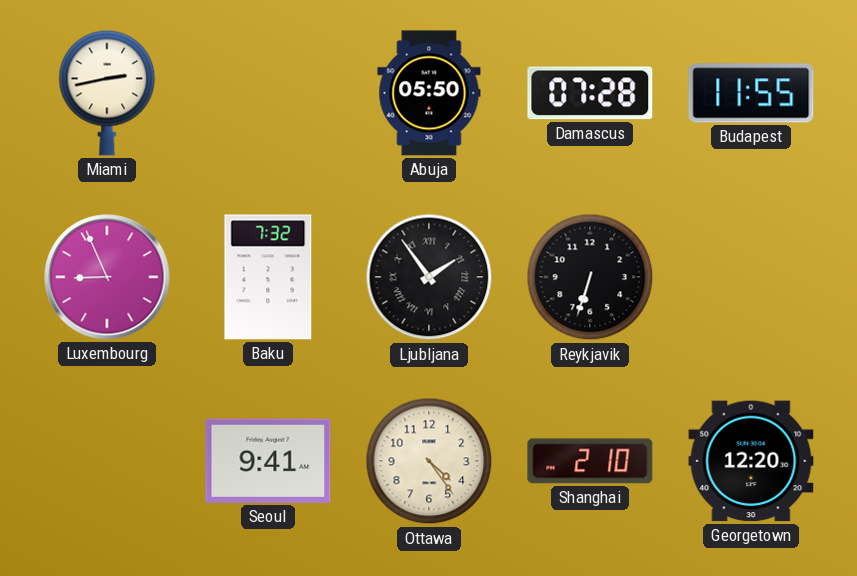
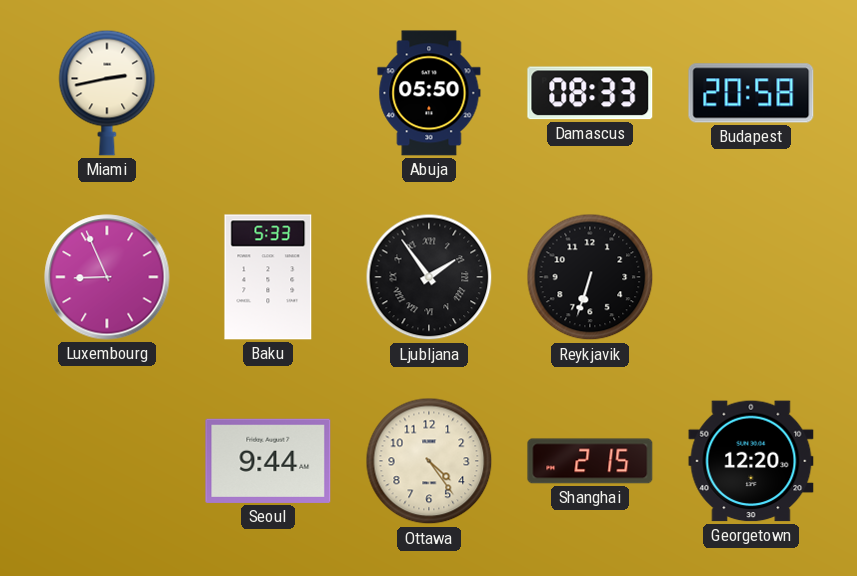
Damascus: 07:28 -> 08:33 (590, 93)
Budapest: 11:55 -> 20:58 (751, 93)
Baku: 7:32 -> 5:33 (268, 277)
Seoul: 9:41 -> 9:44 (268, 461)
Shanghai: 2:10 -> 2:15 (590, 461)
